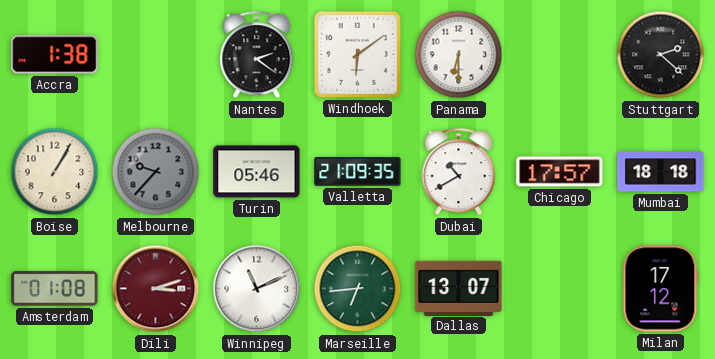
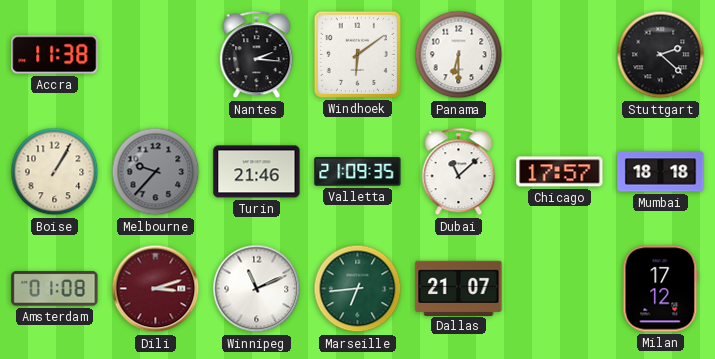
Accra: 1:38 -> 11:38 (55, 55)
Nantes: 2:21 -> 2:16 (257, 55)
Turin: 05:46 -> 21:46 (257, 172)
Dubai: 10:40 -> 11:08 (459, 172)
Dallas: 13:07 -> 21:07 (459, 288)
